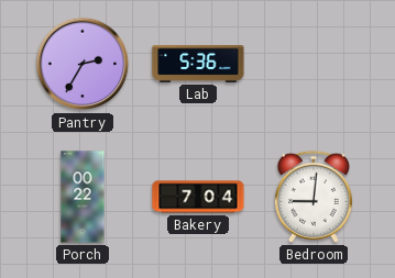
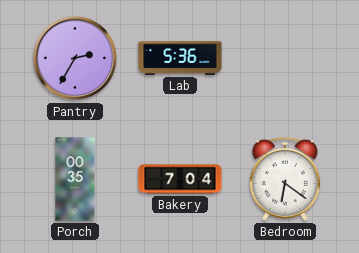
Porch: 00:22 -> 00:35 (75, 179)
Bedroom: 9:01 -> 6:21 (285, 179)
